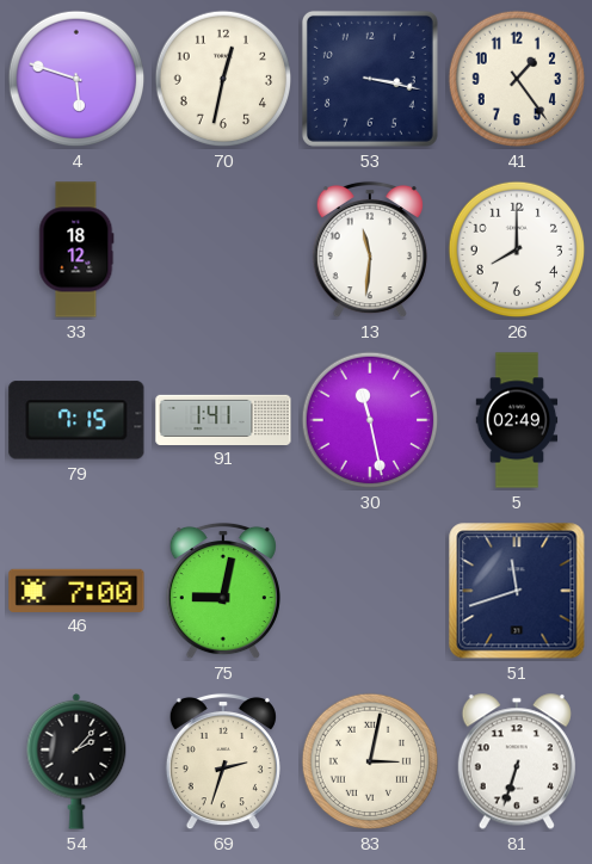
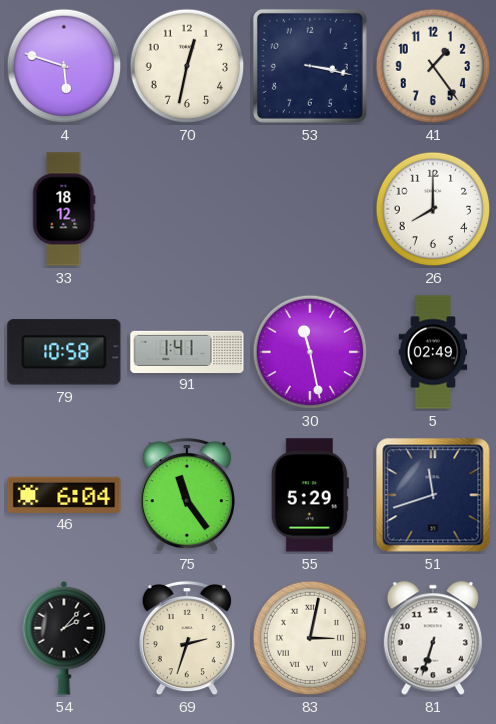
13: 11:31 -> none (370, 249)
79: 7:15 -> 10:58 (64, 352)
46: 7:00 -> 6:04 (64, 494)
75: 9:02 -> 11:24 (187, 495)
55: none -> 5:29 (310, 495)
